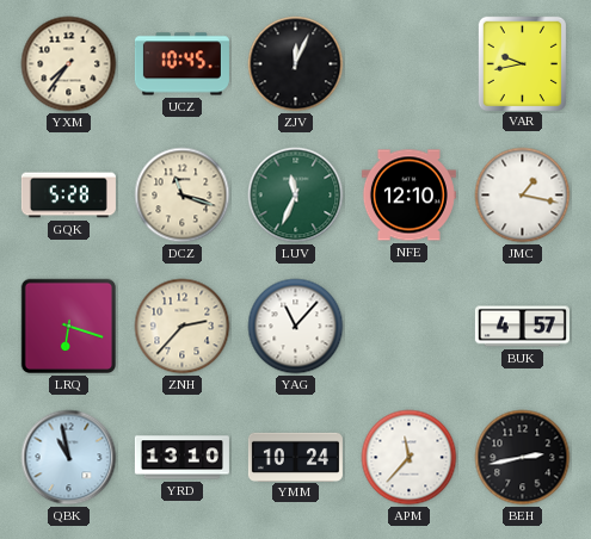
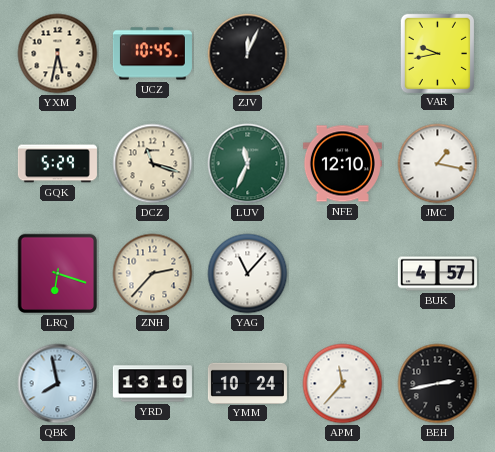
YXM: 7:36 -> 5:32 (58, 54)
GQK: 5:28 -> 5:29 (57, 164)
QBK: 10:58 -> 7:58 (58, 384)
